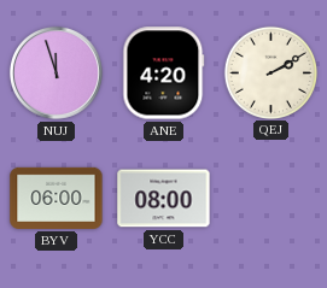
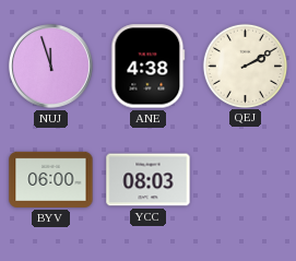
ANE: 4:20 -> 4:38 (149, 67)
YCC: 08:00 -> 08:03 (149, 180)
